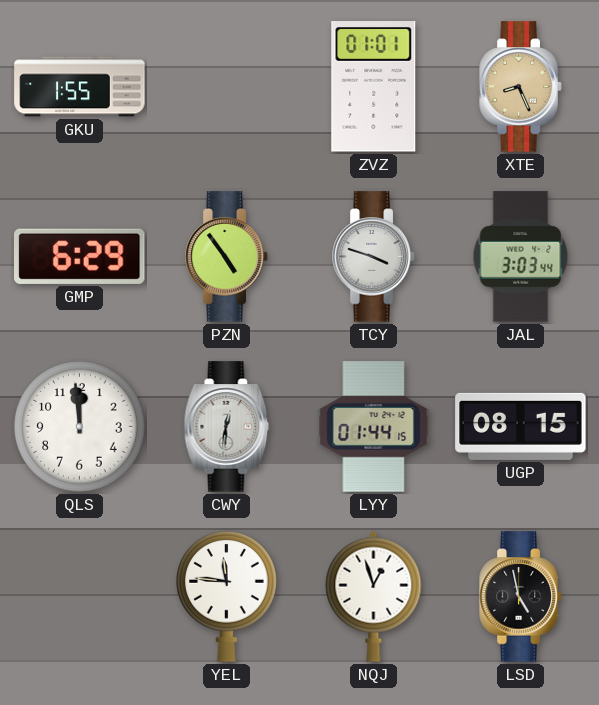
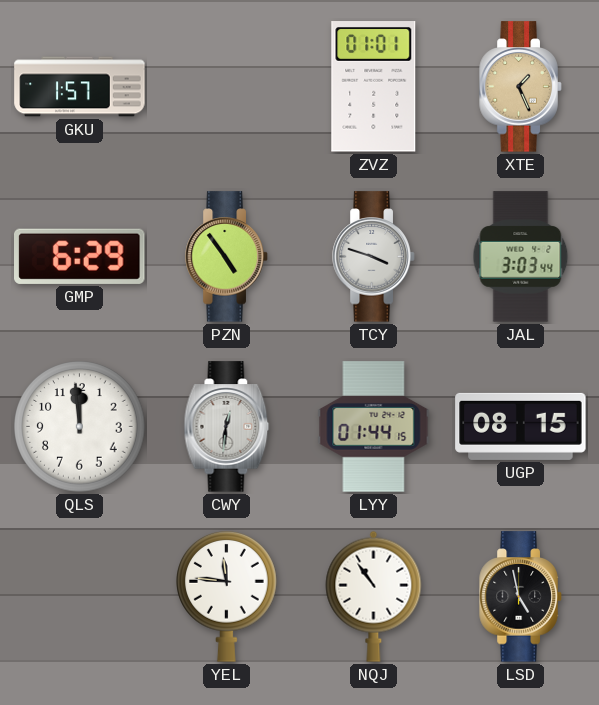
GKU: 1:55 -> 1:57 (80, 87)
XTE: 8:26 -> 1:26 (521, 87)
NQJ: 12:57 -> 10:54 (374, 596)
